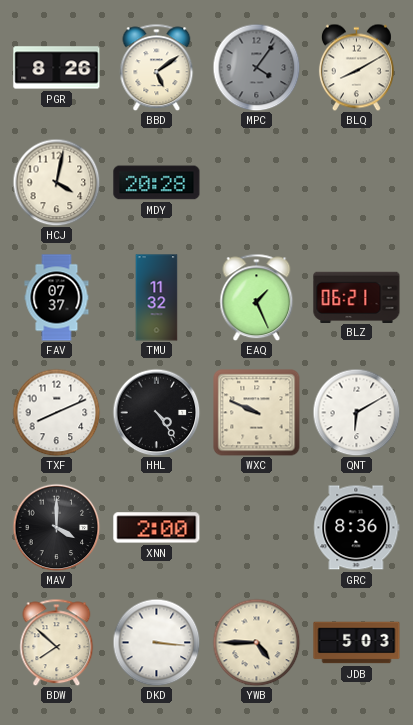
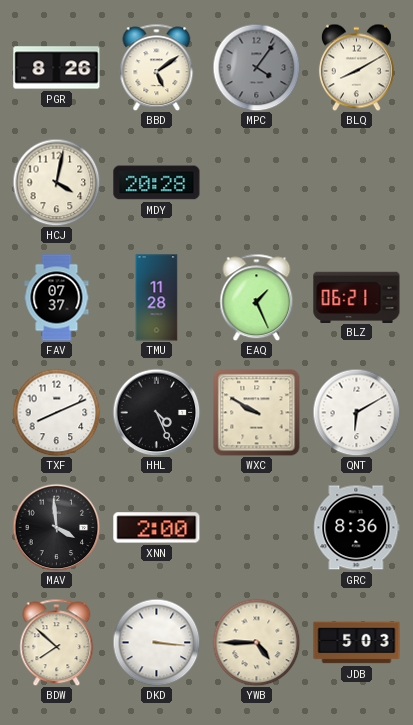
TMU: 11:32 -> 11:28 (157, 298)
HHL: 4:24 -> 4:26 (156, 412)
WXC: 9:49 -> 9:50 (257, 413)
MAV: 4:00 -> 3:59 (56, 527)
